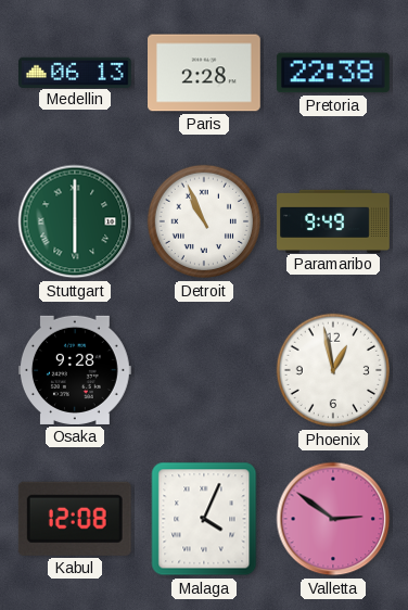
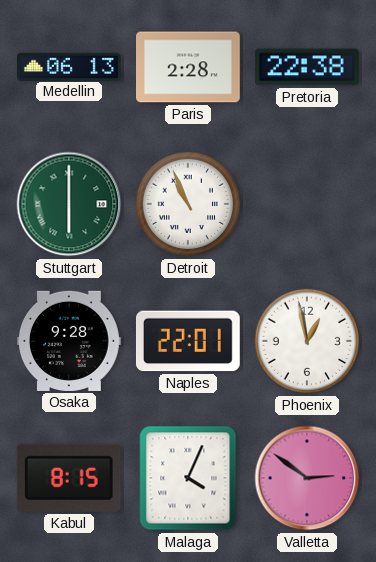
Paramaribo: 9:49 -> none (333, 220)
Naples: none -> 22:01 (188, 341)
Kabul: 12:08 -> 8:15 (69, 478)
